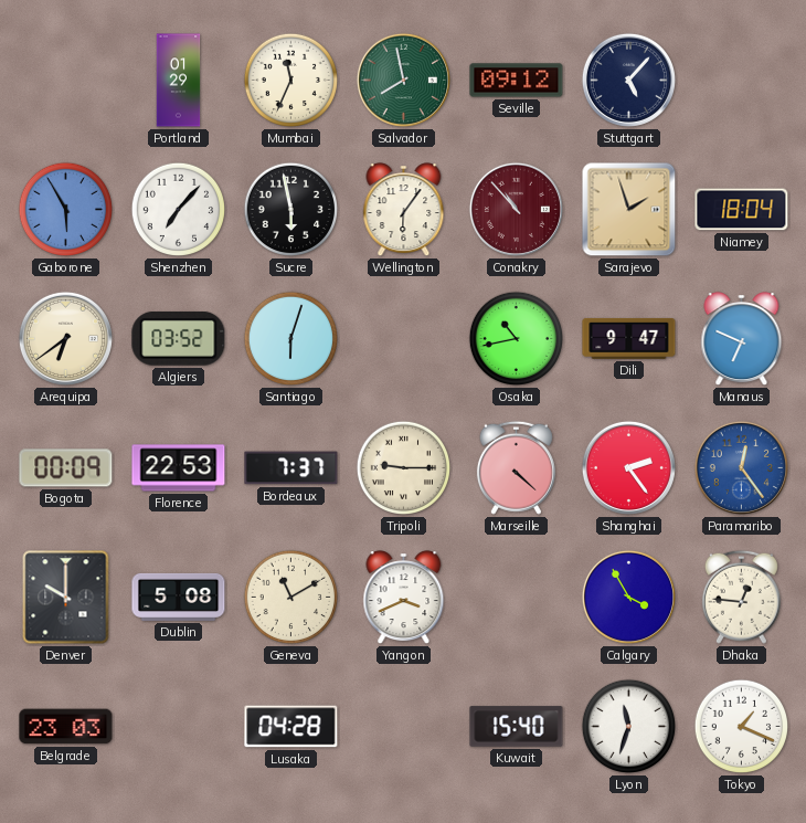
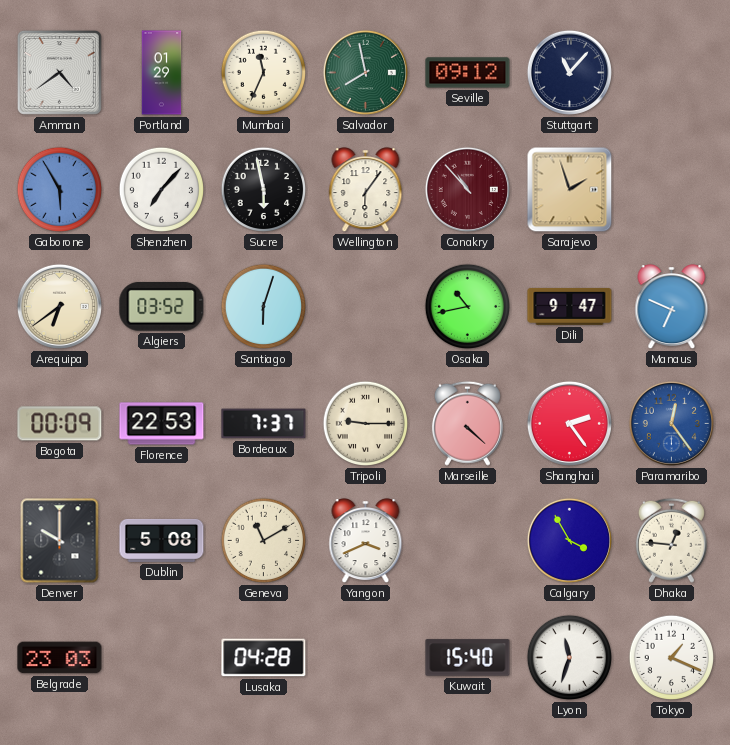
Amman: none -> 4:39 (59, 72)
Stuttgart: 5:07 -> 11:07 (569, 72)
Niamey: 18:04 -> none (742, 210)
